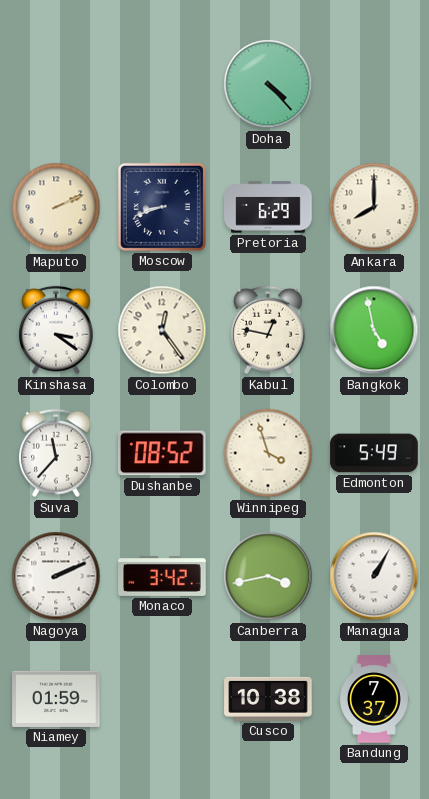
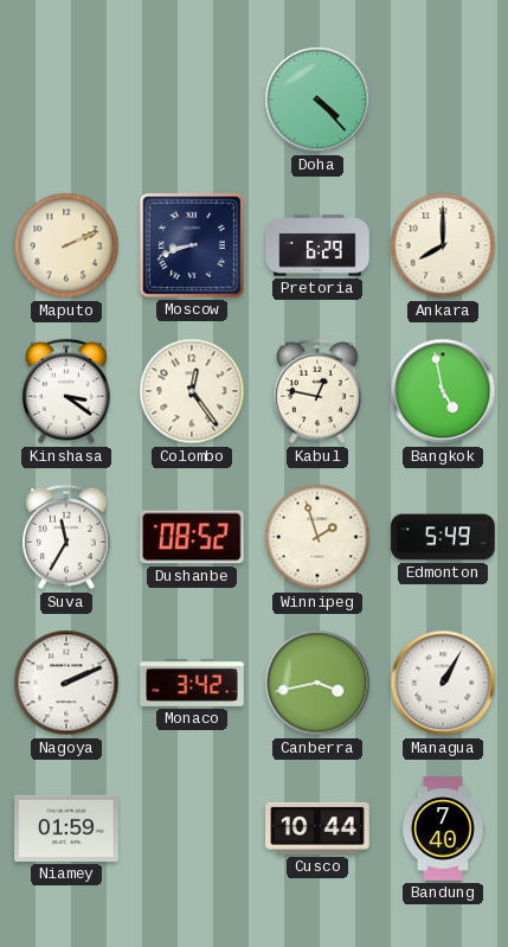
Suva: 11:37 -> 11:35 (67, 537)
Winnipeg: 3:57 -> 1:57 (317, 537)
Cusco: 10:38 -> 10:44 (317, 828)
Bandung: 7:37 -> 7:40 (444, 828)
